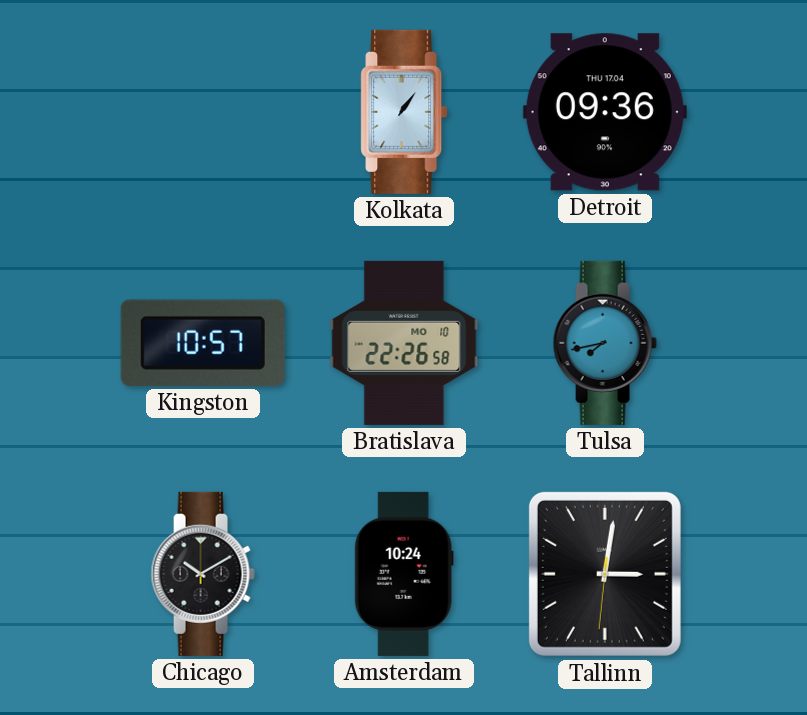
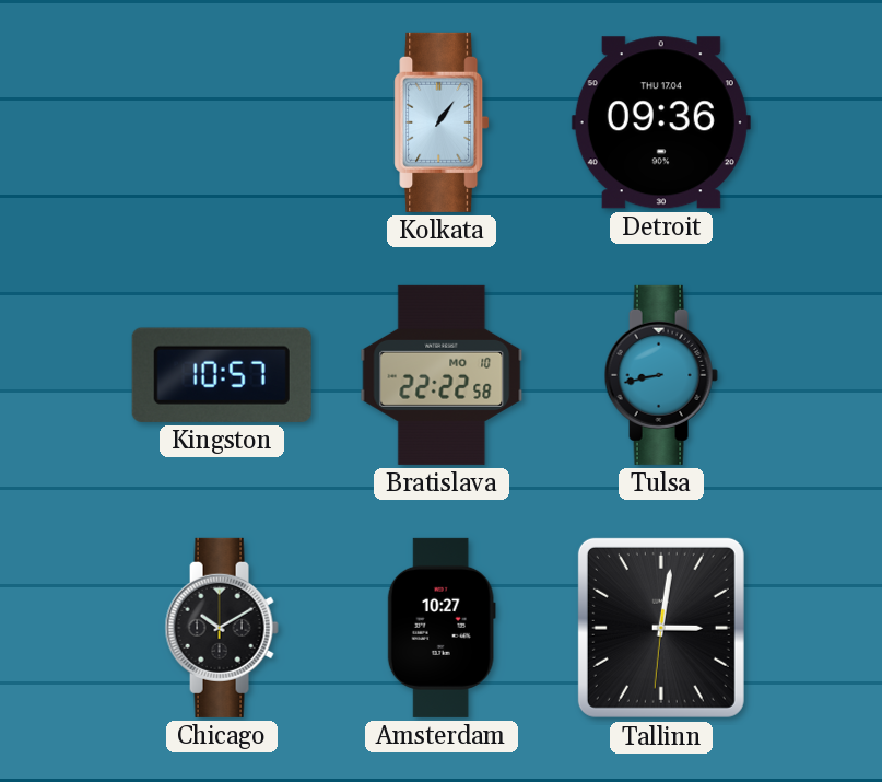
Bratislava: 22:26 -> 22:22 (442, 375)
Tulsa: 7:43 -> 8:43 (661, 375)
Amsterdam: 10:24 -> 10:27 (442, 628)
